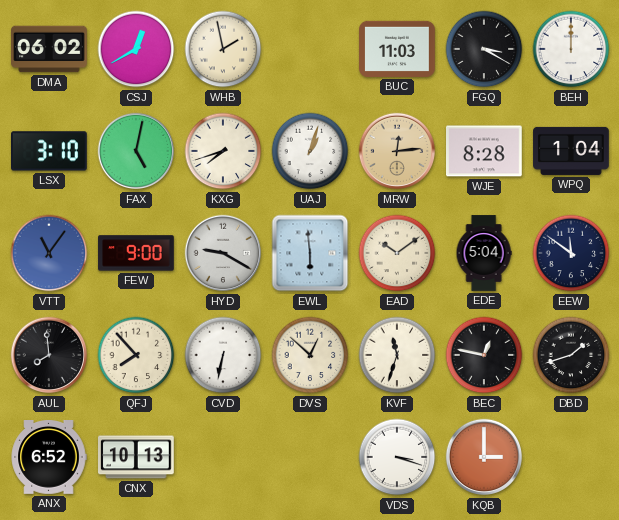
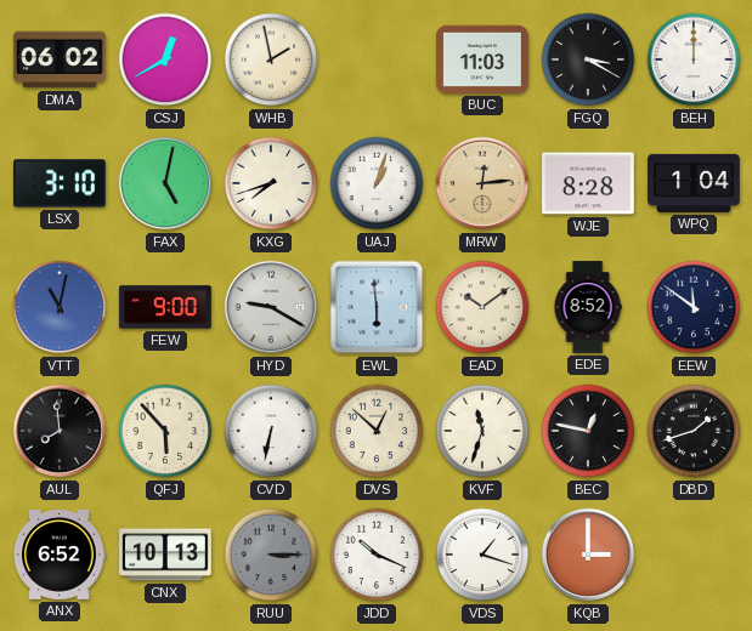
VTT: 11:06 -> 11:02 (60, 307)
EDE: 5:04 -> 8:52 (588, 307)
QFJ: 7:53 -> 5:53 (165, 431)
RUU: none -> 3:15 (271, 555)
JDD: none -> 10:19 (377, 555)
VDS: 3:18 -> 1:18 (482, 555)
